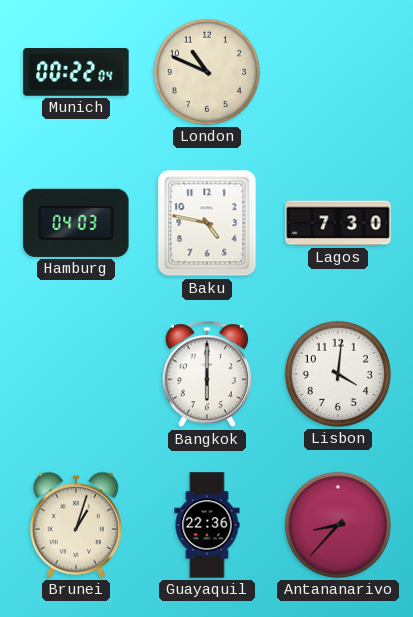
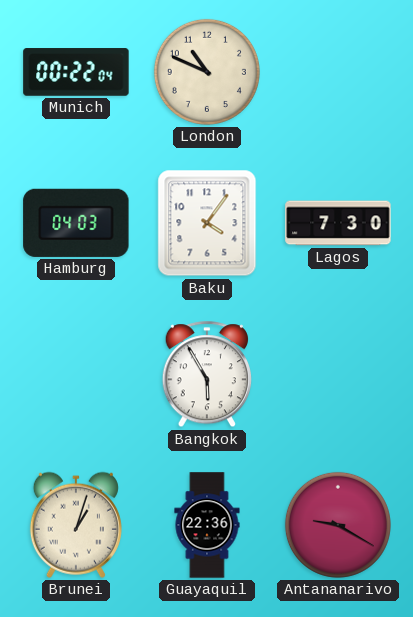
Baku: 4:47 -> 4:06 (207, 223)
Bangkok: 6:00 -> 5:55 (206, 375)
Lisbon: 4:01 -> none (338, 374)
Antananarivo: 8:37 -> 9:20 (338, 525)
